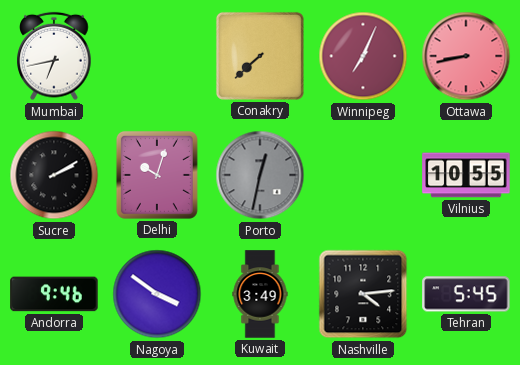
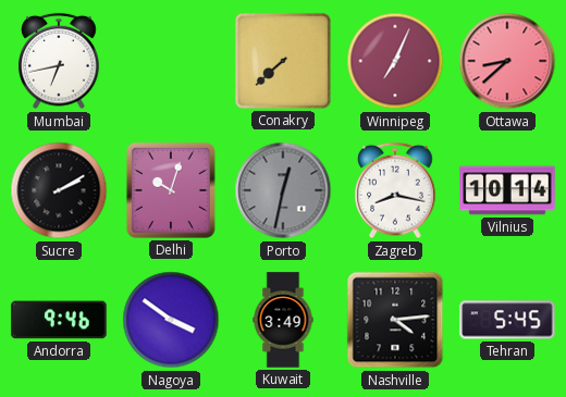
Ottawa: 8:43 -> 8:38 (507, 61)
Zagreb: none -> 8:17 (395, 190)
Vilnius: 10:55 -> 10:14 (507, 190)
